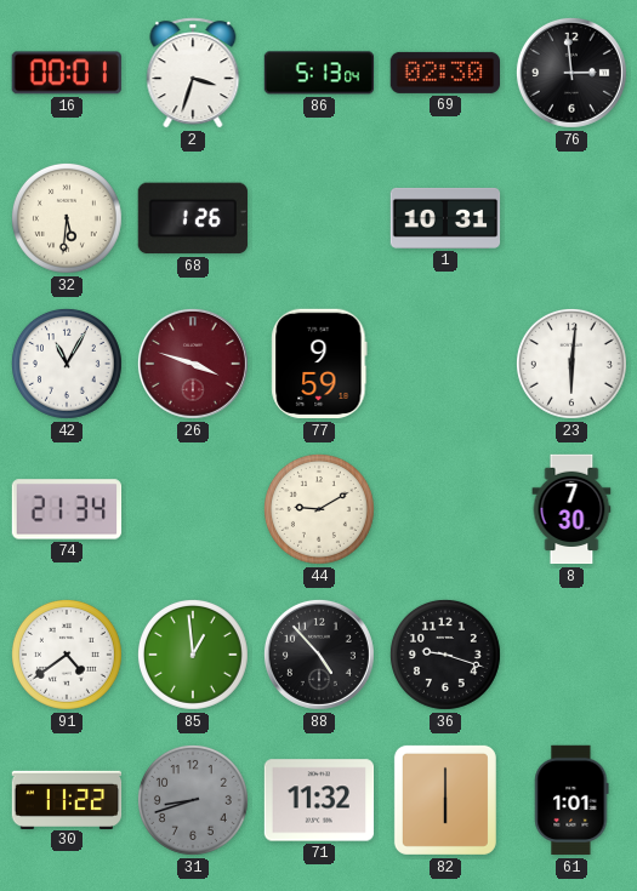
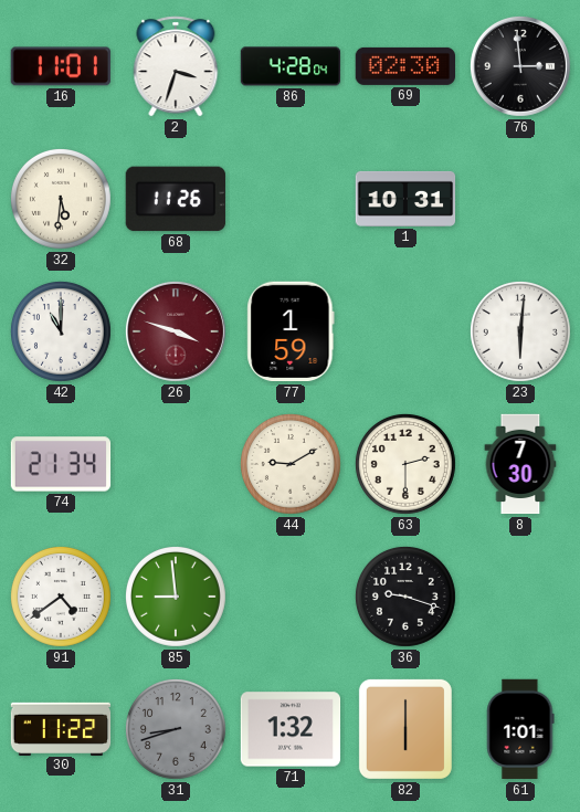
16: 00:01 -> 11:01 (60, 66)
86: 5:13 -> 4:28 (291, 66)
68: 1:26 -> 11:26 (176, 199)
42: 11:05 -> 11:00 (61, 331)
77: 9:59 -> 1:59 (291, 331)
63: none -> 2:30 (405, 464)
85: 12:59 -> 8:59 (176, 597)
88: 4:53 -> none (319, 655)
71: 11:32 -> 1:32 (291, 729)
